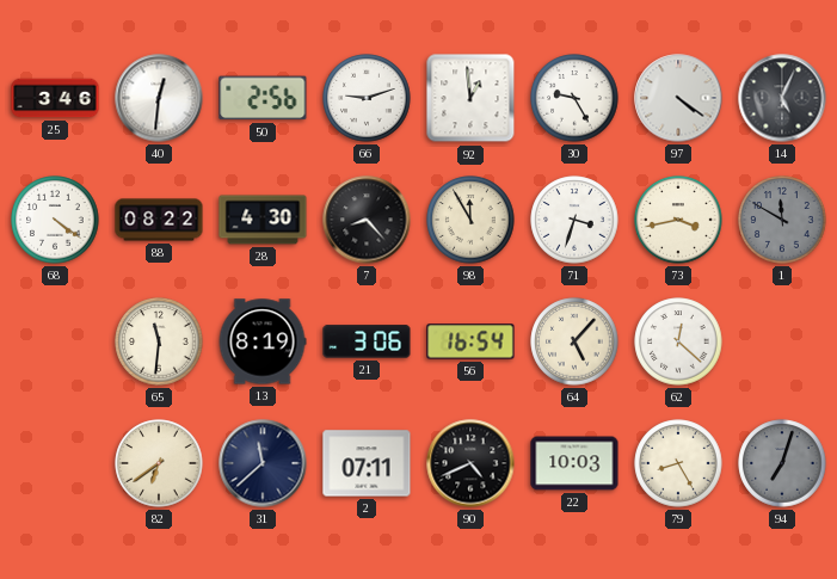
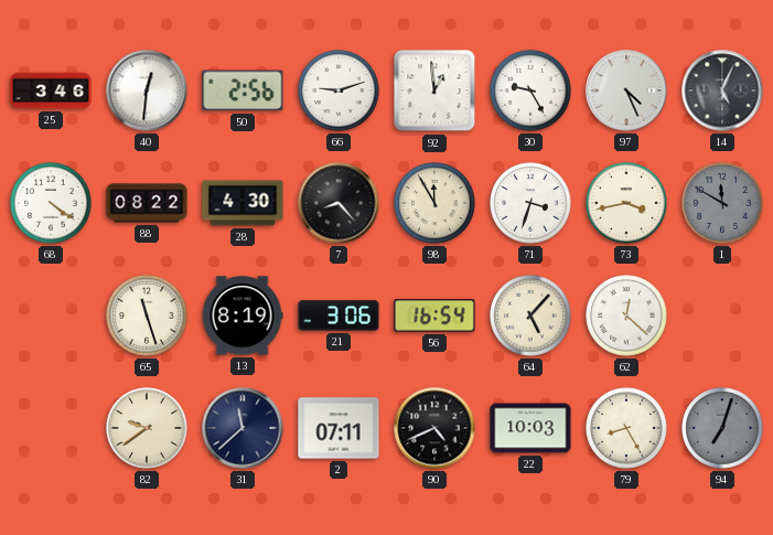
97: 4:21 -> 4:26 (626, 90)
65: 11:31 -> 11:27 (147, 315)
82: 6:39 -> 9:39 (147, 428)
